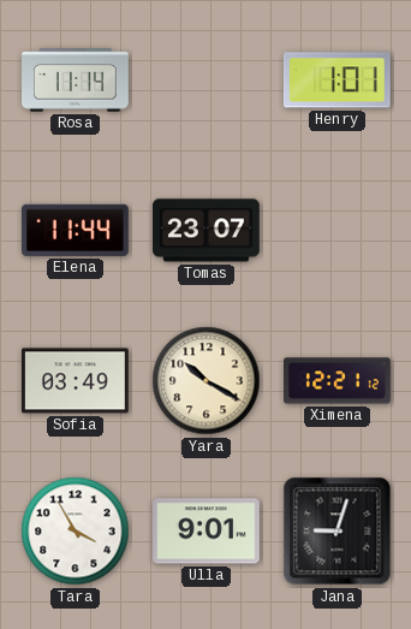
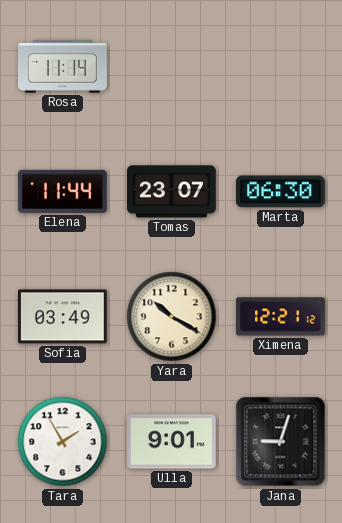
Henry: 1:01 -> none (336, 81)
Marta: none -> 06:30 (280, 192)
Tara: 3:55 -> 1:55 (63, 442)
